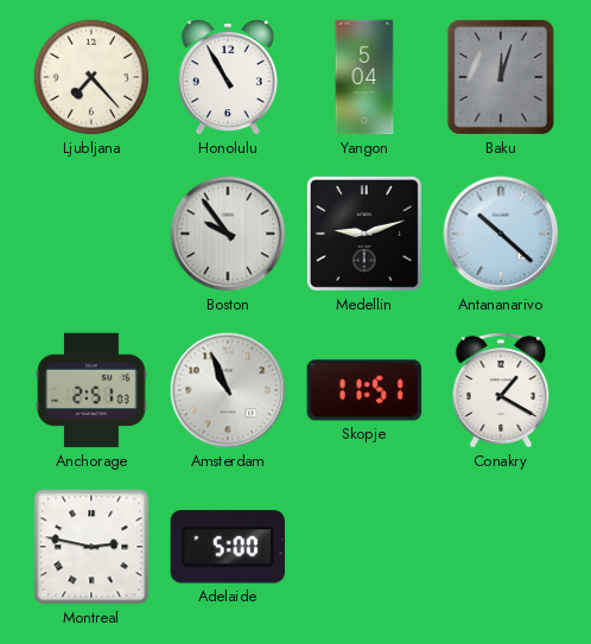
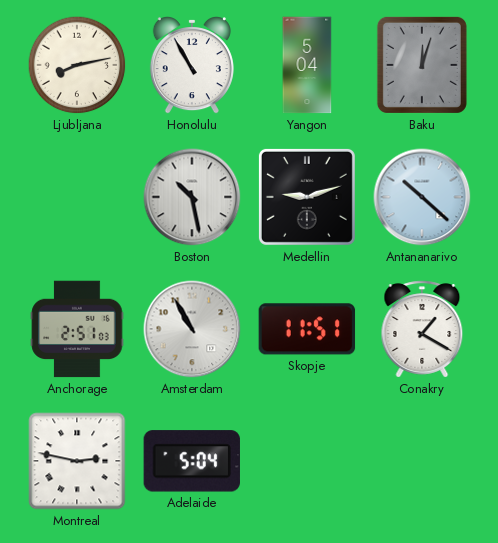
Ljubljana: 7:23 -> 8:13 (77, 65)
Boston: 9:54 -> 10:28 (192, 197)
Amsterdam: 10:56 -> 10:55 (192, 329)
Adelaide: 5:00 -> 5:04 (191, 461)
